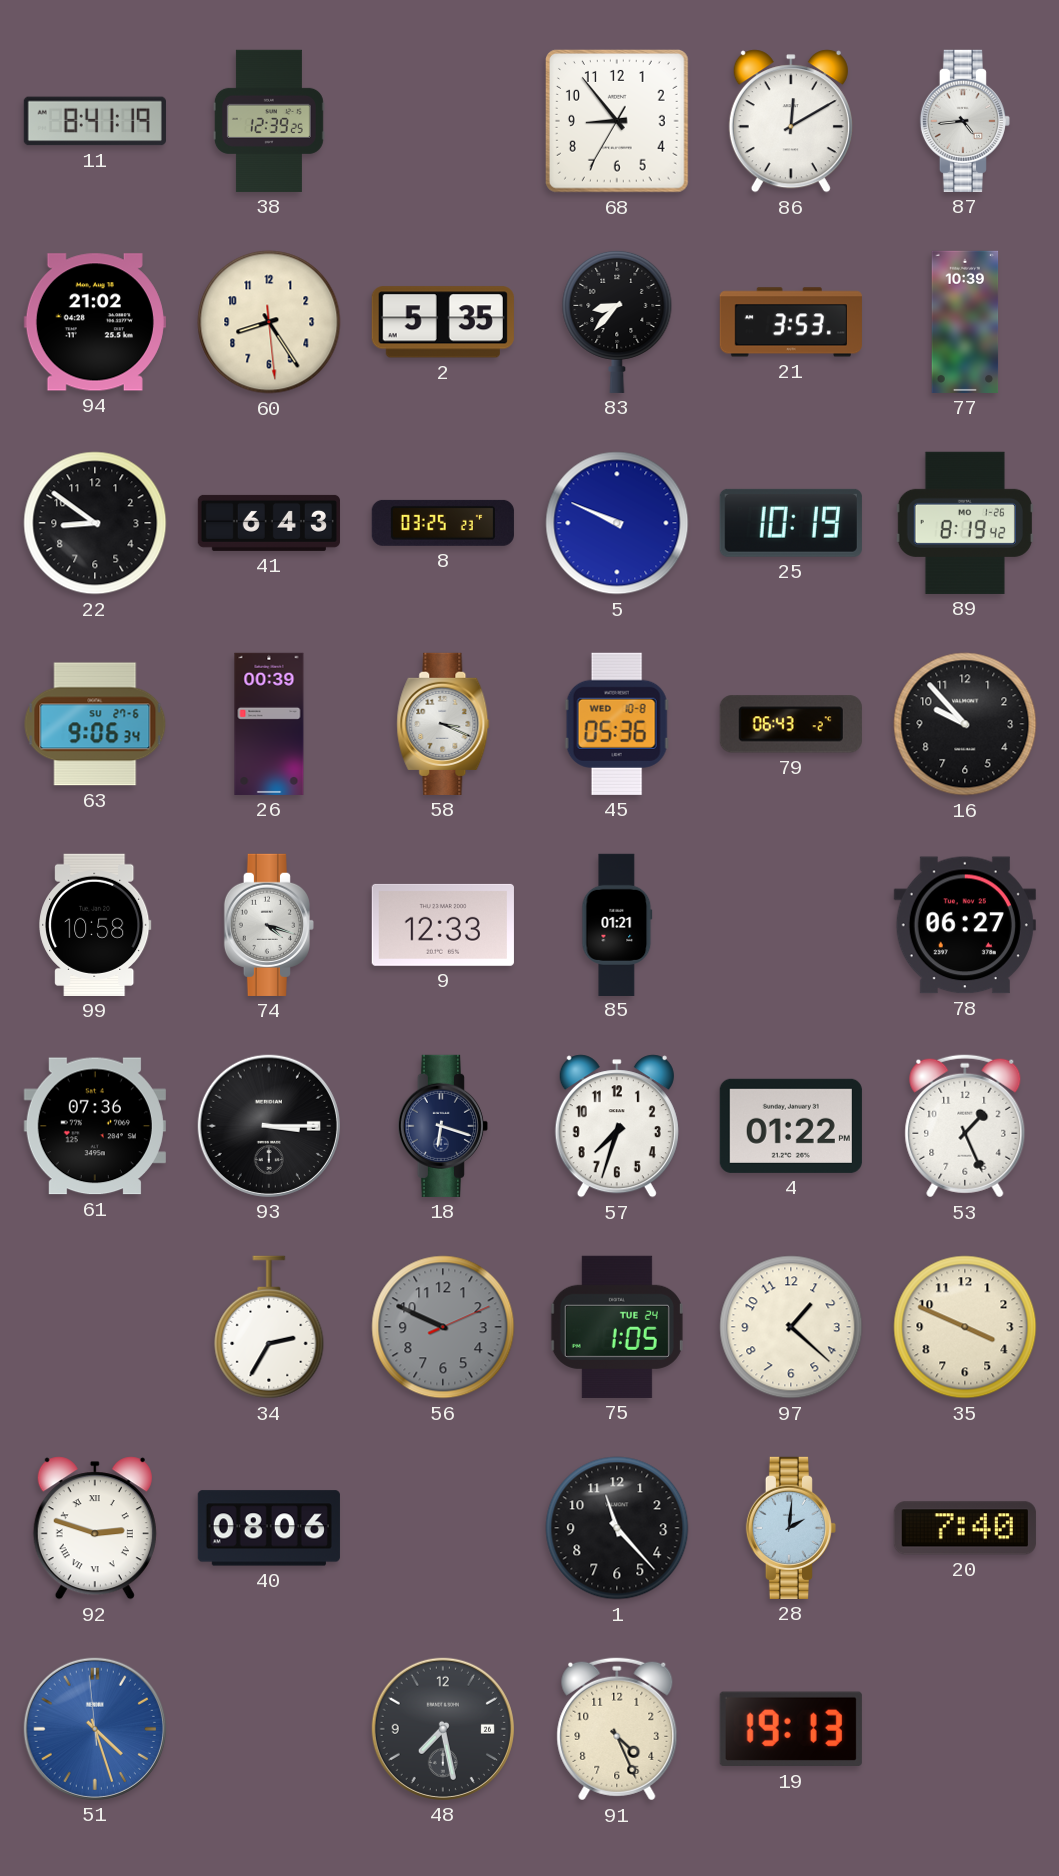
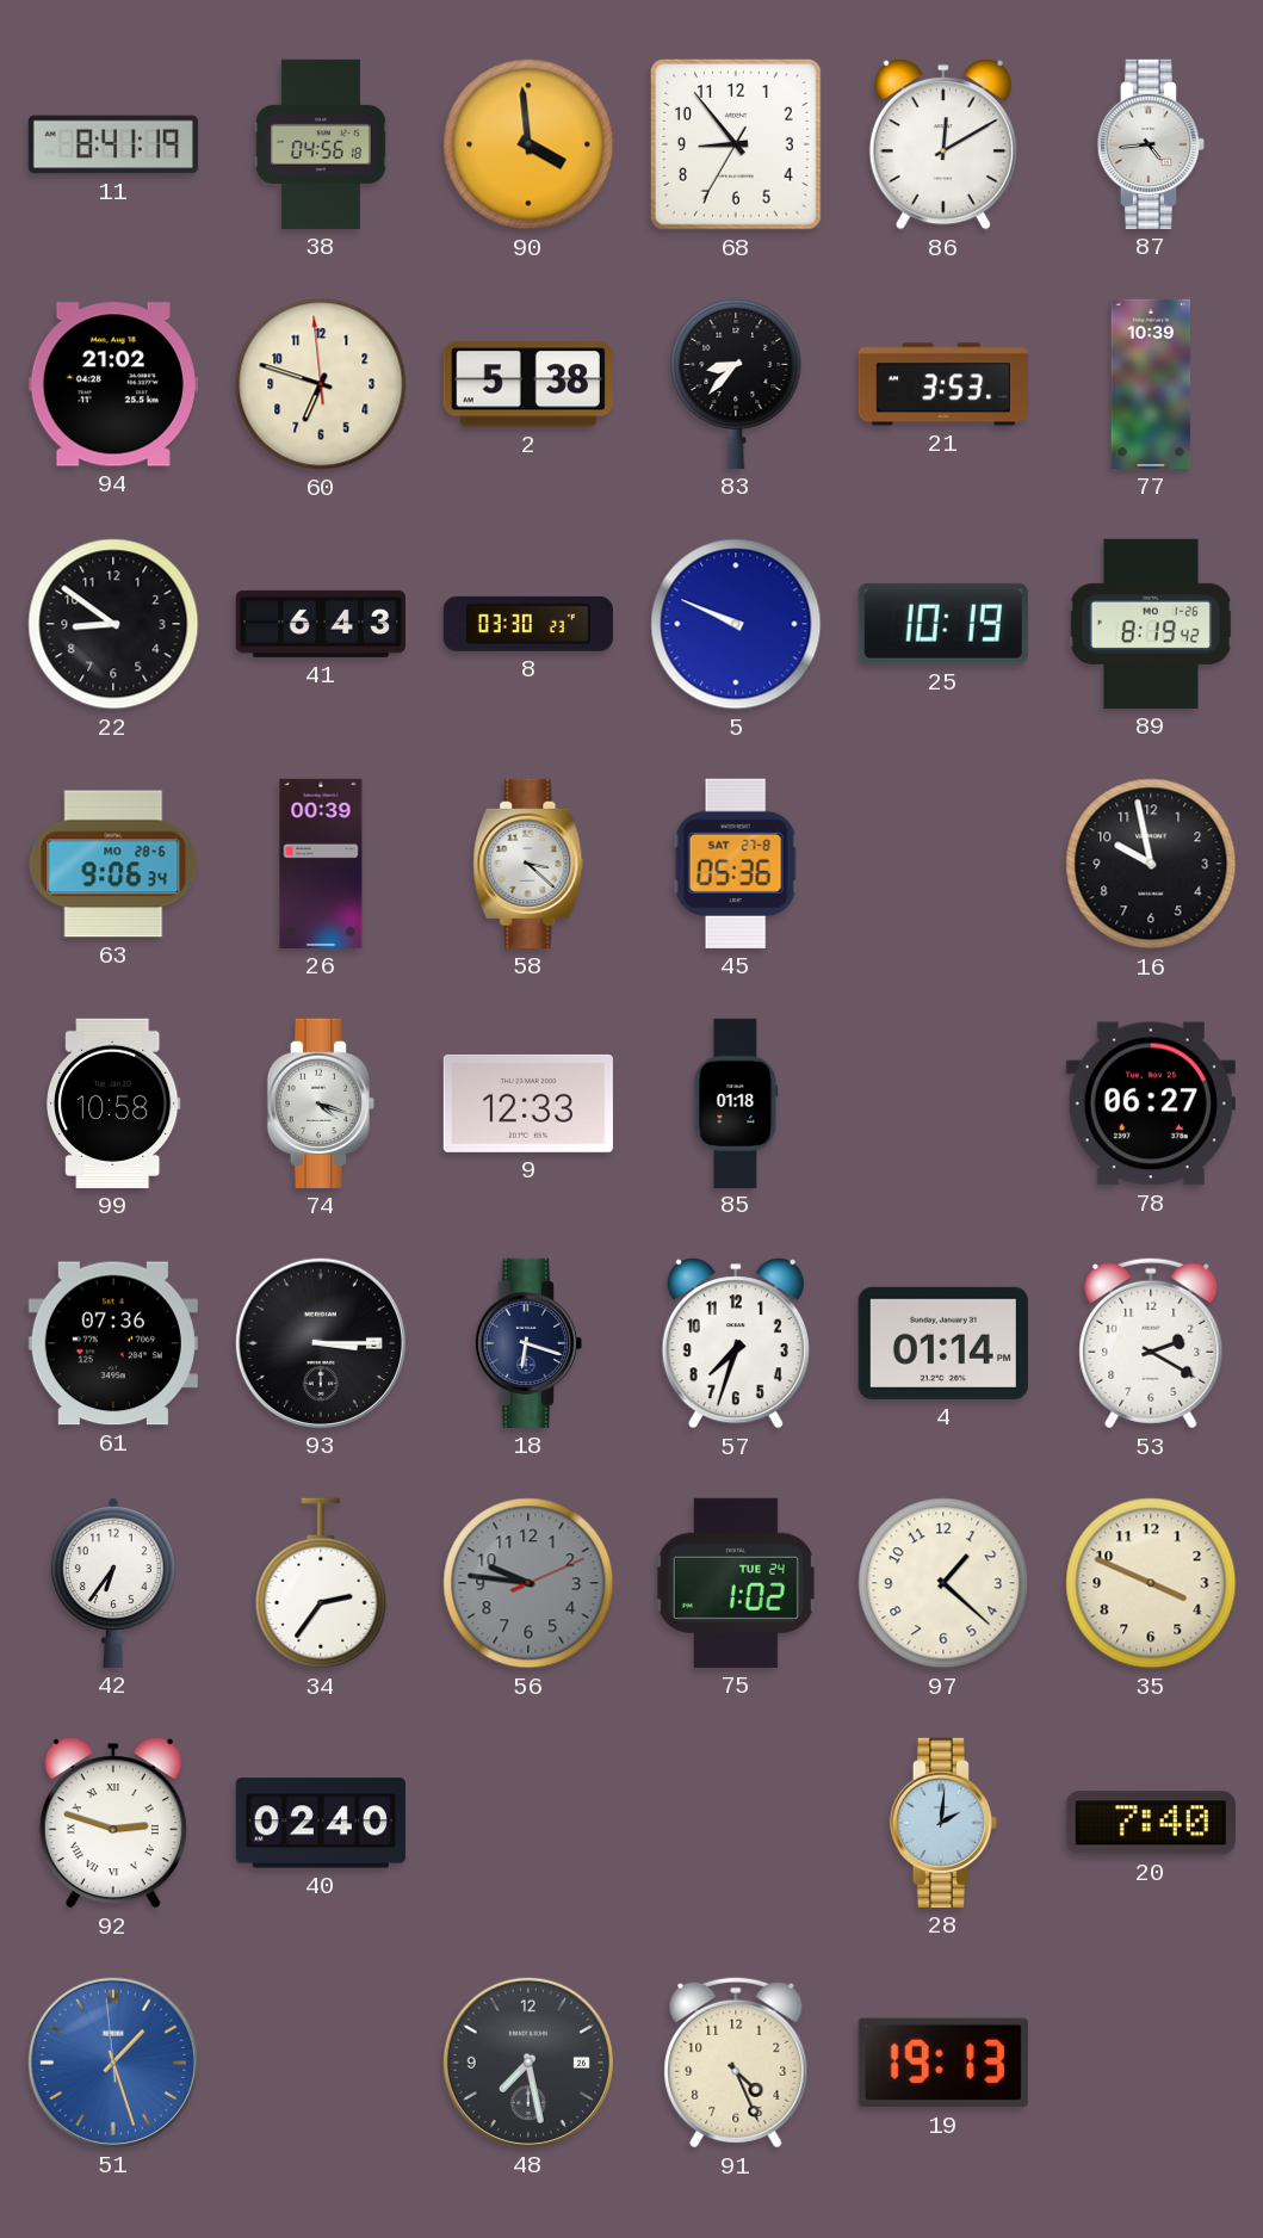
38: 12:39 -> 04:56 (321, 144)
90: none -> 3:59 (528, 144)
60: 8:24 -> 6:47 (321, 384)
2: 5:35 -> 5:38 (528, 384)
8: 03:25 -> 03:30 (528, 624)
63 date: SU 27-6 -> MO 28-6 (113, 864)
58: 3:19 -> 3:22 (528, 864)
45 date: WED 10-8 -> SAT 27-8 (736, 864)
79: 06:43 -> none (791, 724)
16: 9:53 -> 9:58 (1151, 864)
85: 01:21 -> 01:18 (736, 1102)
4: 01:22 -> 01:14 (943, 1343)
53: 1:26 -> 2:20 (1151, 1343)
42: none -> 6:36 (113, 1583)
34: 2:35 -> 2:36 (321, 1583)
56: 9:49 -> 9:46 (528, 1583)
75: 1:05 -> 1:02 (736, 1583)
40: 08:06 -> 02:40 (321, 1823)
1: 11:23 -> none (617, 1528)
51: 4:26 -> 1:26 (113, 2063)
